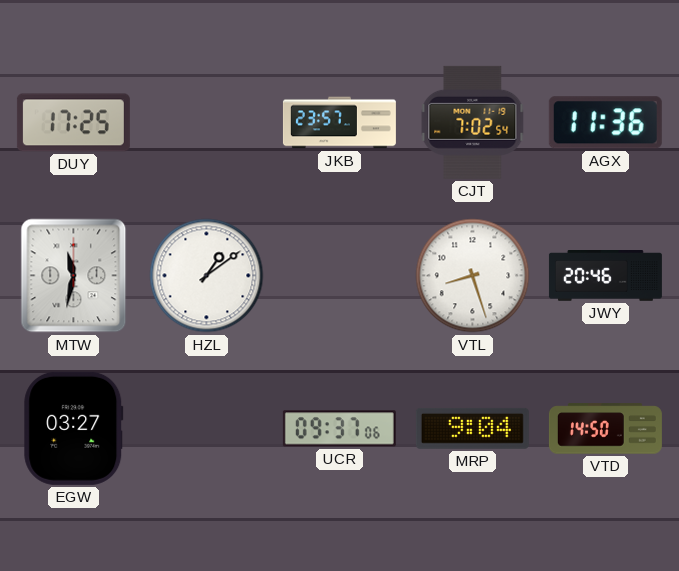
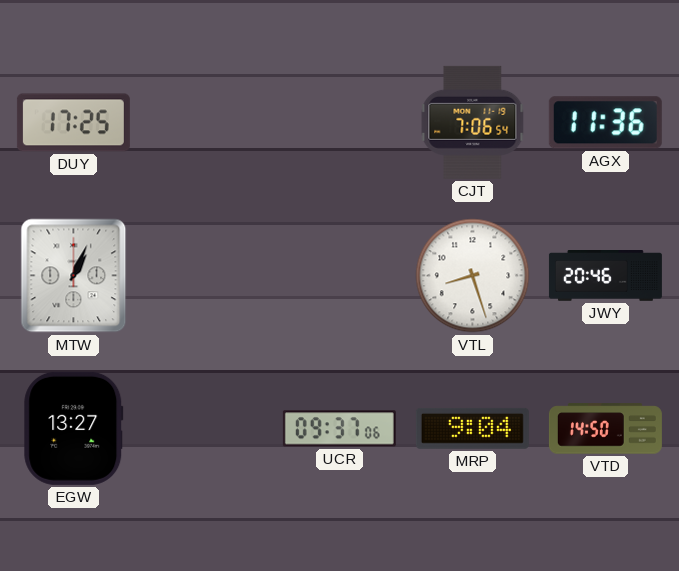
JKB: 23:57 -> none (339, 123)
CJT: 7:02 -> 7:06 (473, 122)
MTW: 11:32 -> 1:04 (74, 276)
HZL: 1:09 -> none (207, 276)
EGW: 03:27 -> 13:27 (74, 428)
